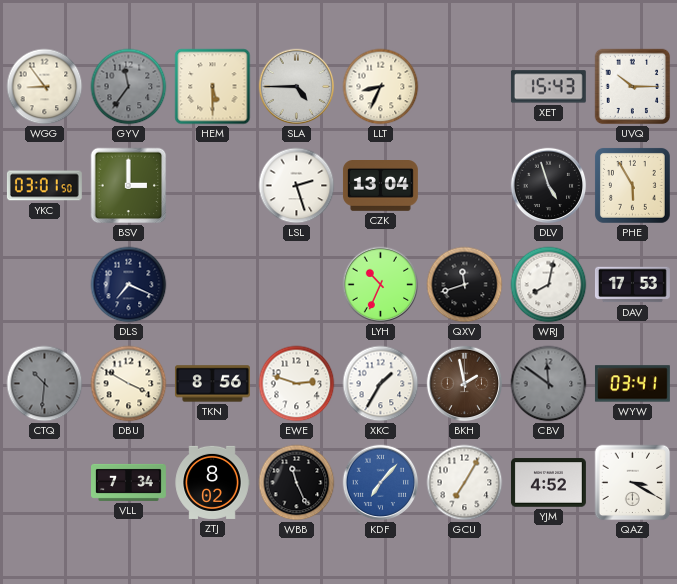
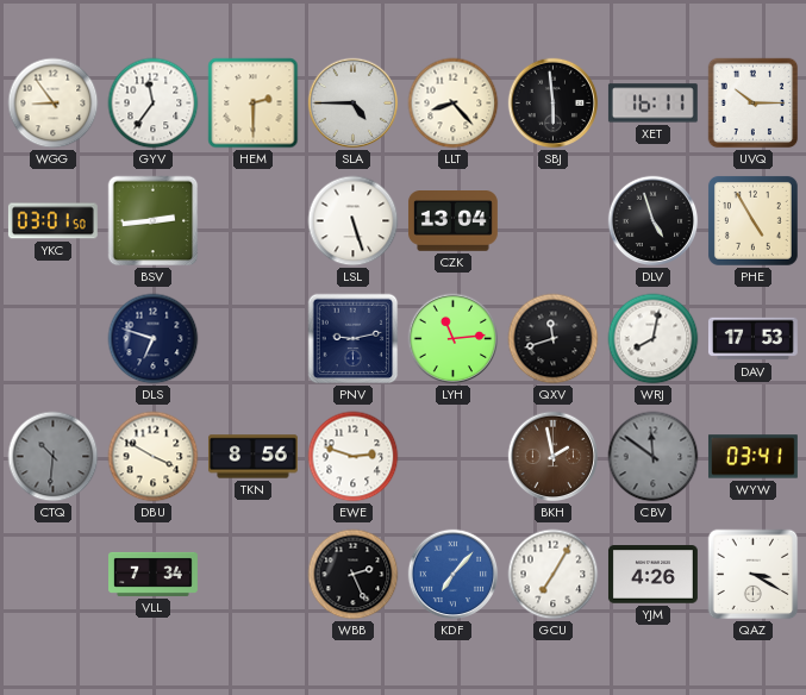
GYV dial: grey -> white (154, 104)
HEM: 5:30 -> 2:30 (254, 104)
LLT: 8:34 -> 8:23 (454, 104)
SBJ: none -> 5:59 (554, 104)
XET: 15:43 -> 16:11 (652, 104)
BSV: 3:00 -> 2:44 (154, 221)
LSL: 2:27 -> 5:27 (354, 221)
PHE: 5:55 -> 4:55 (752, 220)
DLS: 7:19 -> 6:48 (154, 339)
PNV: none -> 9:13 (354, 339)
LYH: 10:34 -> 11:14 (454, 339)
XKC: 1:35 -> none (381, 384)
ZTJ: 8:02 -> none (212, 482)
WBB: 11:26 -> 2:26 (354, 575)
YJM: 4:52 -> 4:26 (652, 575)
